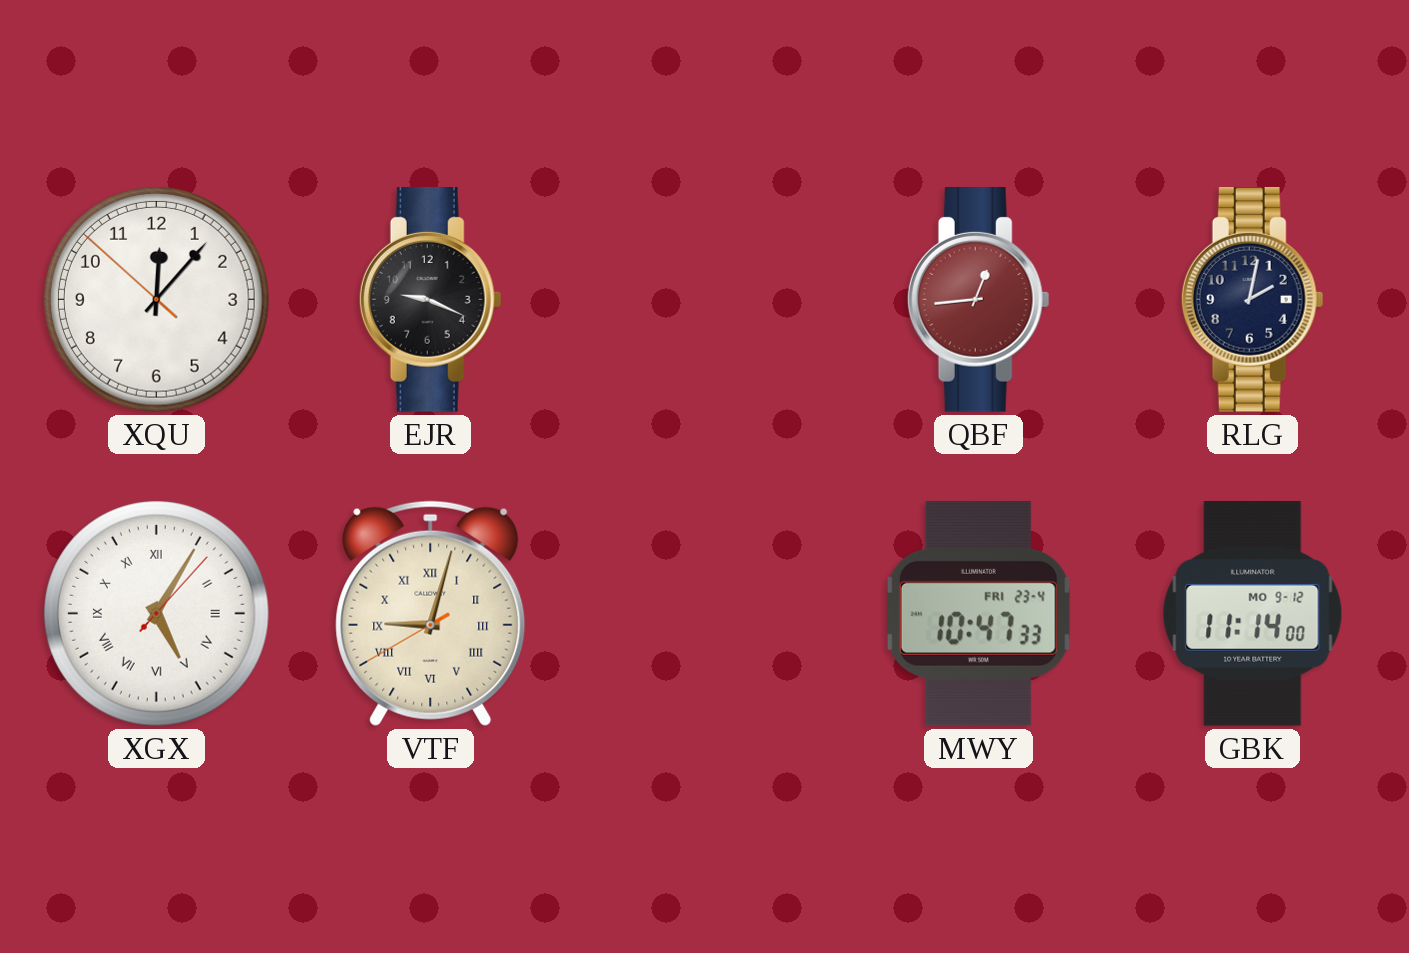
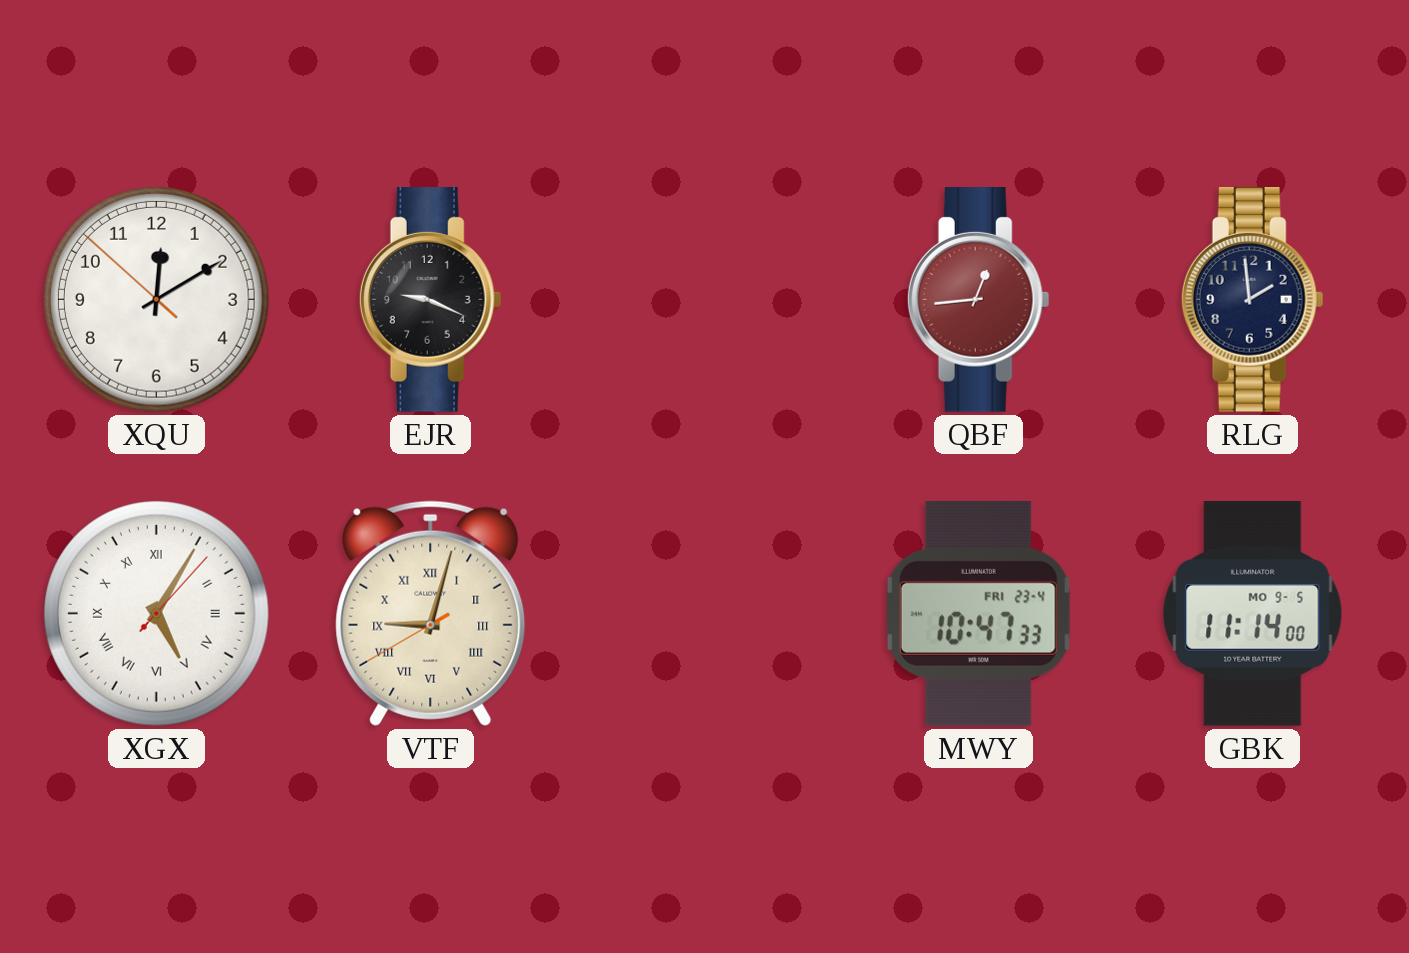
XQU: 12:06 -> 12:09 (156, 299)
RLG: 2:02 -> 1:59 (1252, 300)
GBK date: MO 9-12 -> MO 9-5 (1253, 614)
